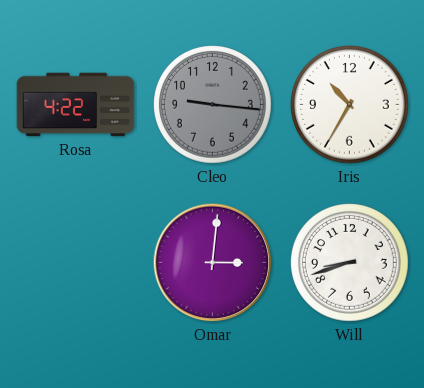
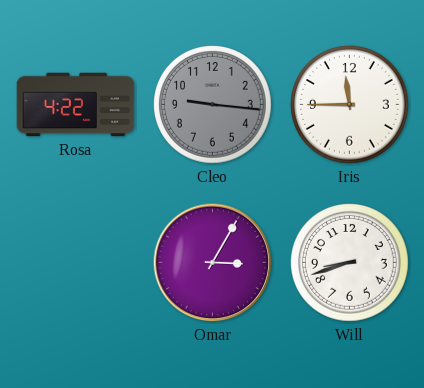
Iris: 10:35 -> 11:45 (350, 105)
Omar: 3:01 -> 3:05 (213, 263)
